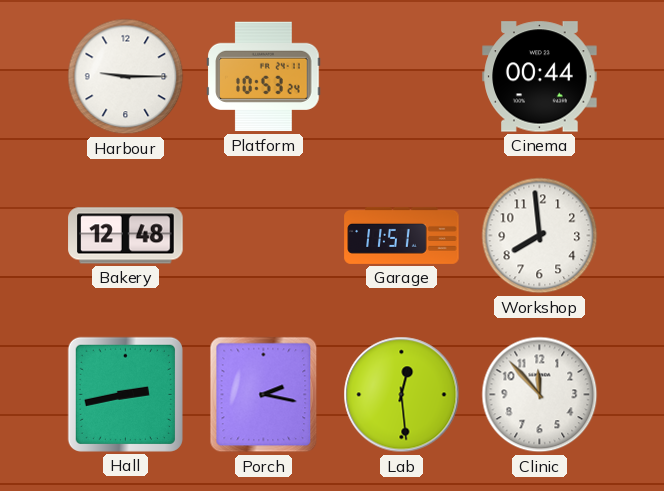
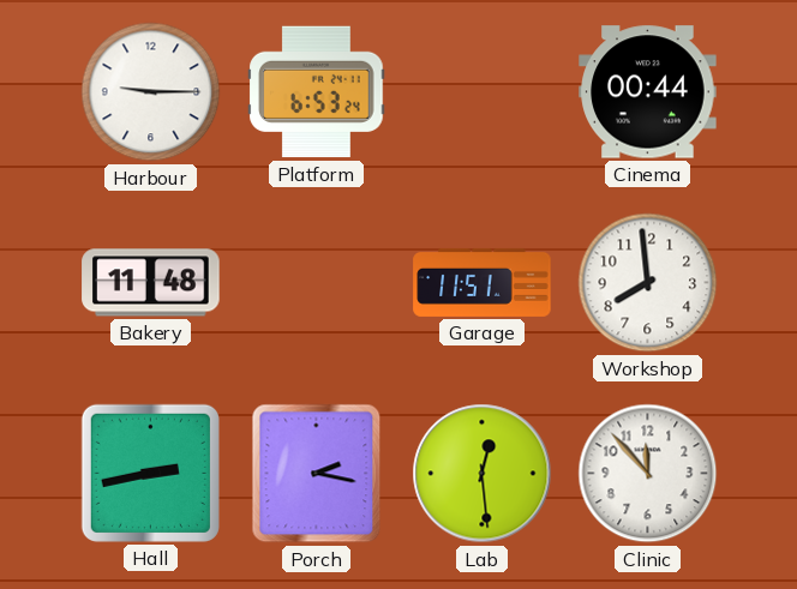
Platform: 10:53 -> 6:53 (317, 92)
Bakery: 12:48 -> 11:48 (151, 283)
